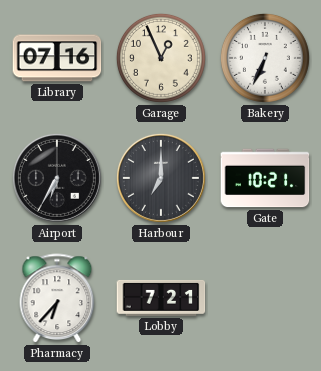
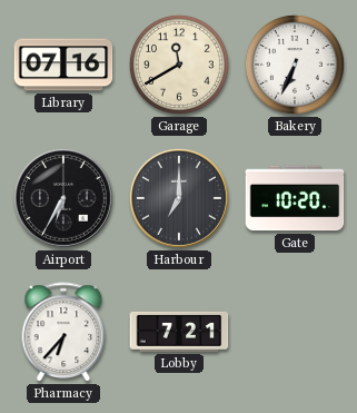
Garage: 12:56 -> 11:40 (179, 65)
Gate: 10:21 -> 10:20 (295, 198)
